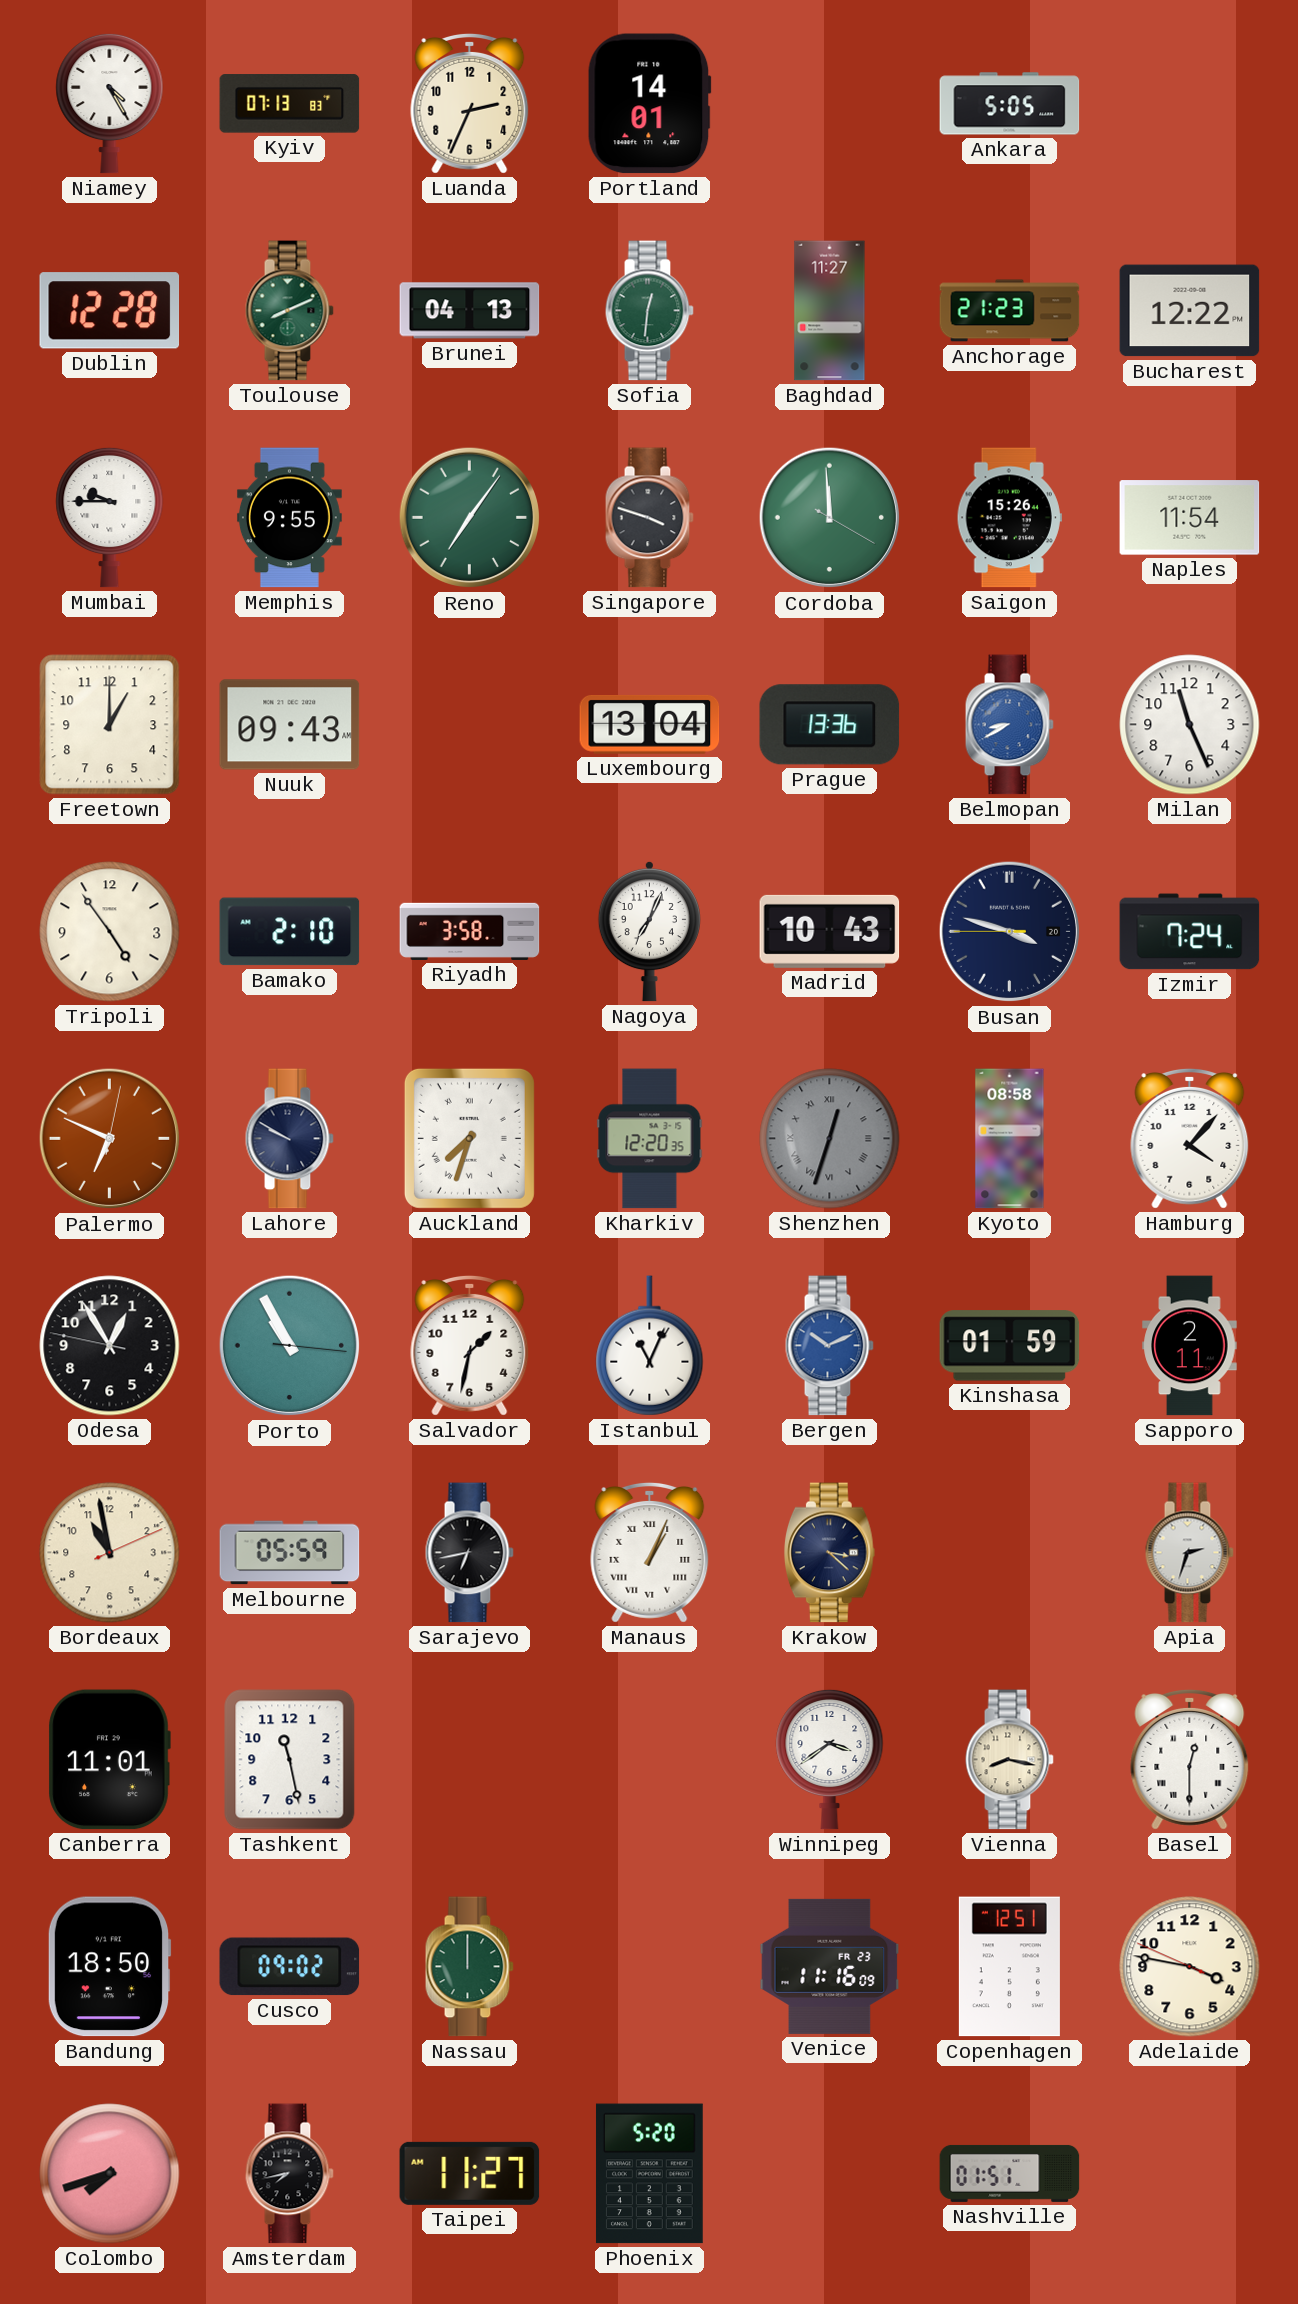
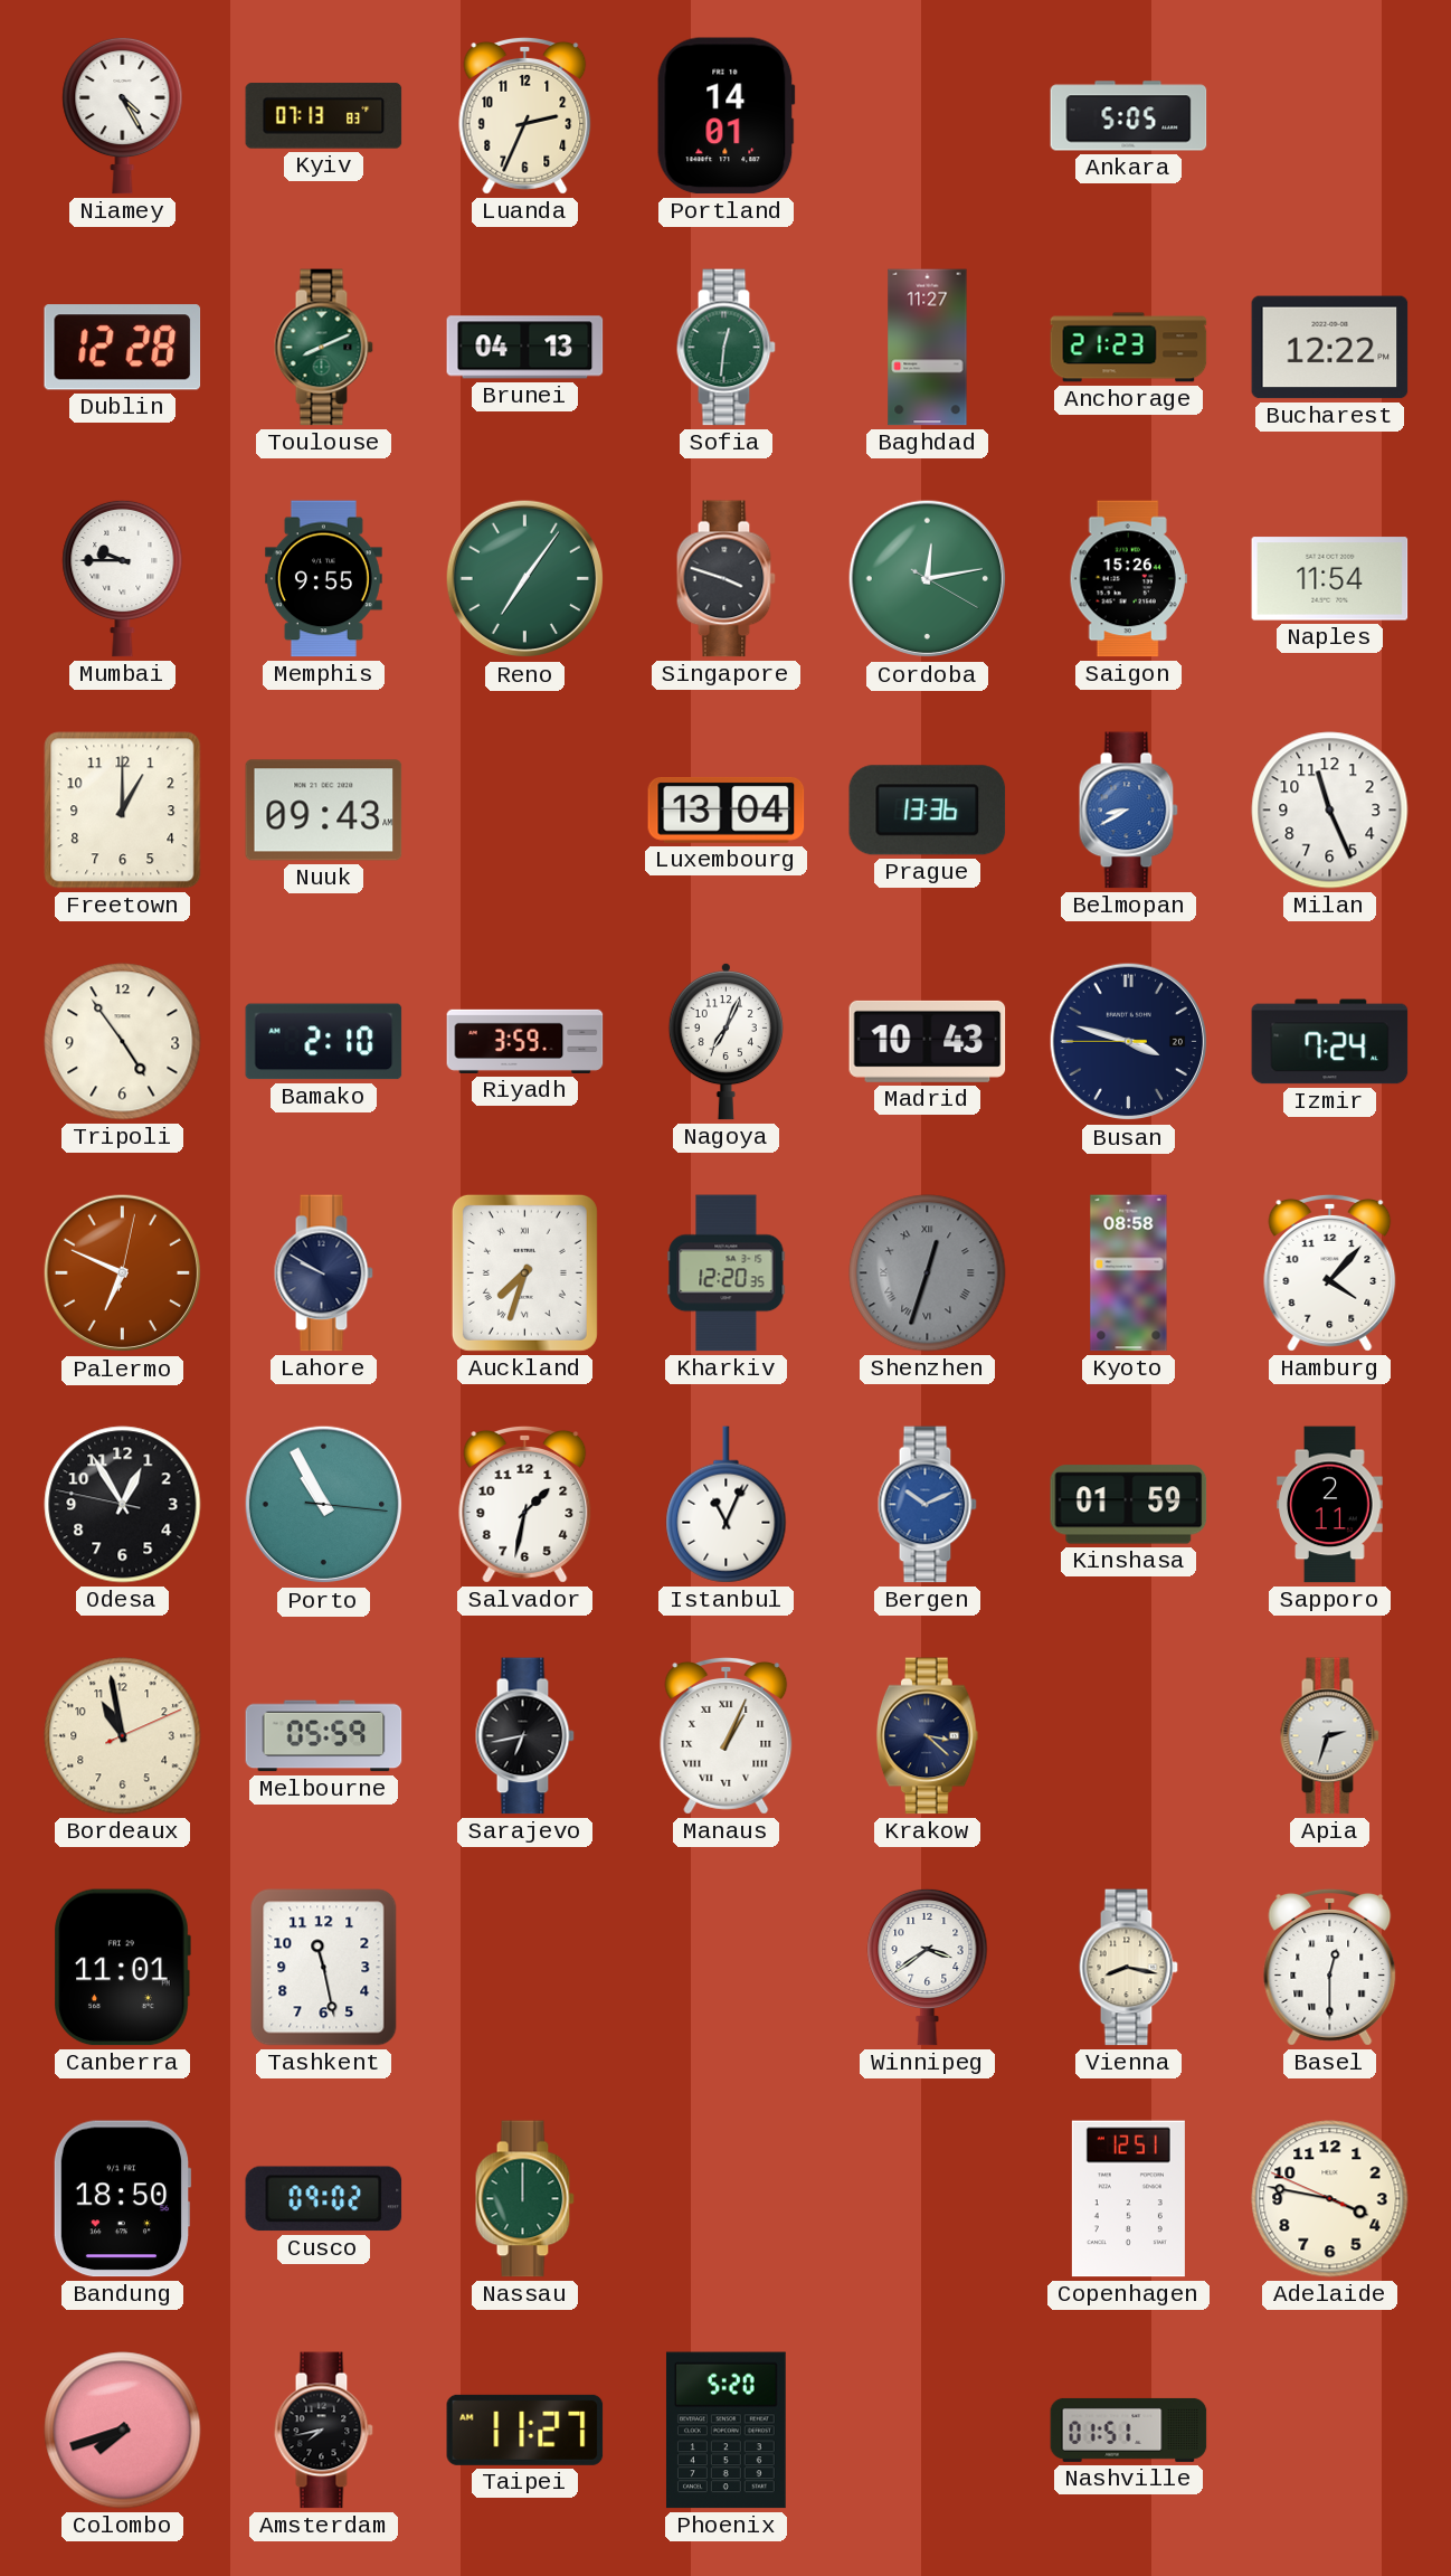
Cordoba: 11:59 -> 12:13 (928, 579)
Riyadh: 3:58 -> 3:59 (525, 1041)
Venice: 11:16 -> none (830, 1966)
